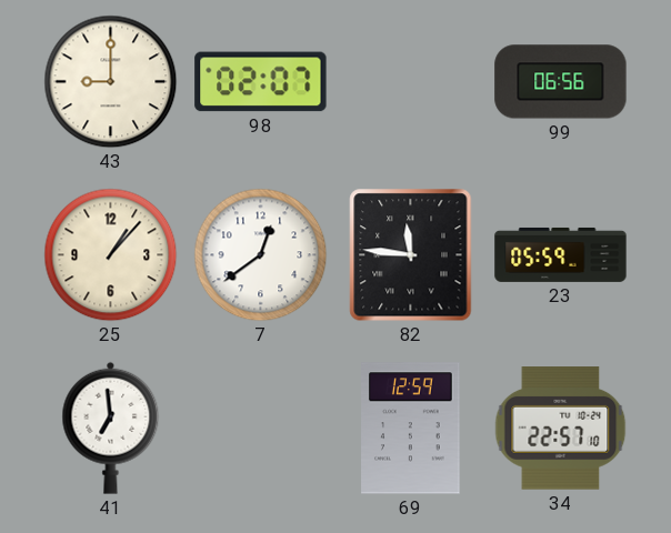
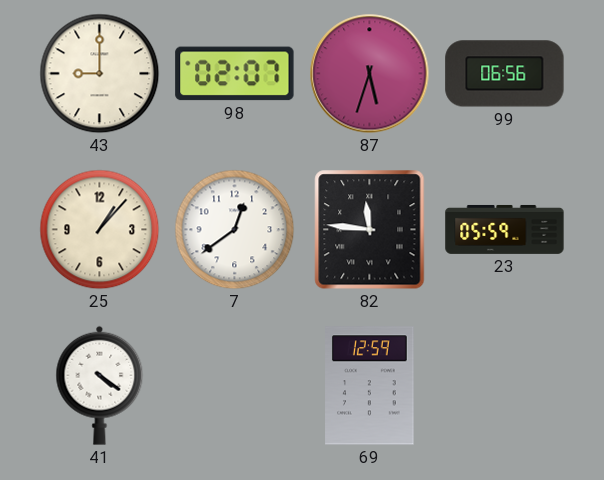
87: none -> 5:33 (370, 74)
41: 6:59 -> 4:21 (100, 385)
34: 22:57 -> none (561, 429)
